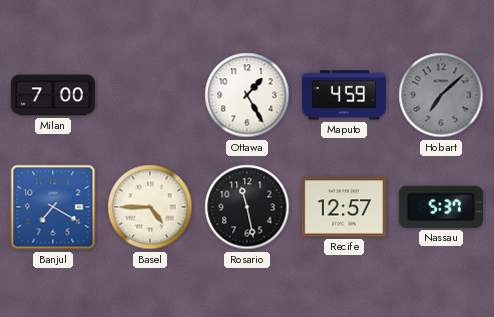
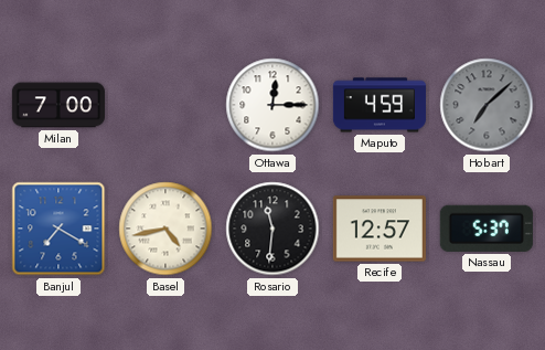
Ottawa: 1:25 -> 12:15 (272, 105)
Basel: 4:45 -> 4:43 (165, 229)
Rosario: 11:28 -> 11:31 (272, 229)
